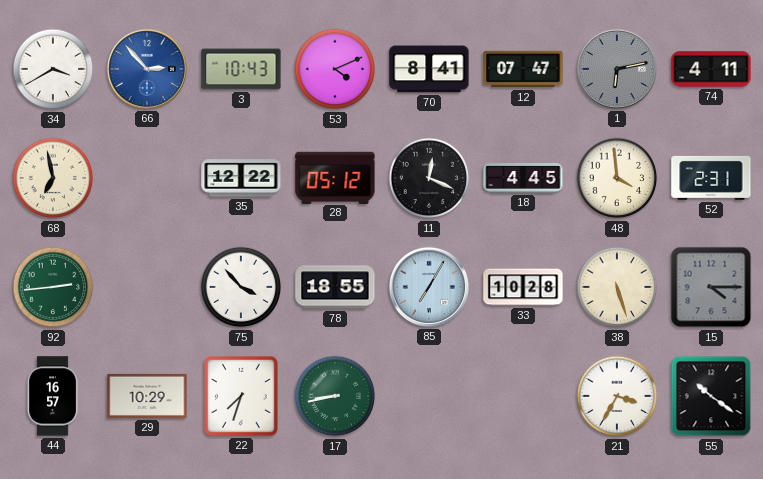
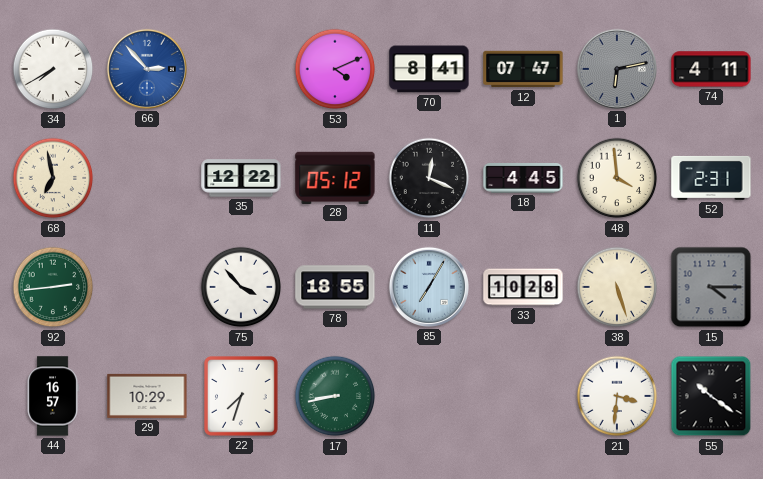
34: 3:40 -> 7:40 (53, 69)
3: 10:43 -> none (241, 69)
21: 3:35 -> 3:31 (617, 396)
